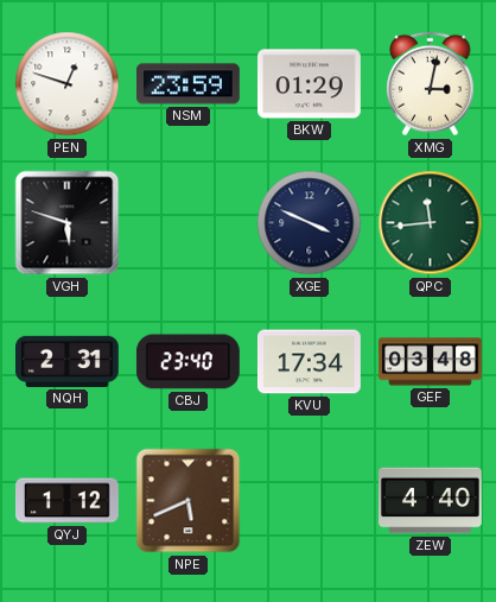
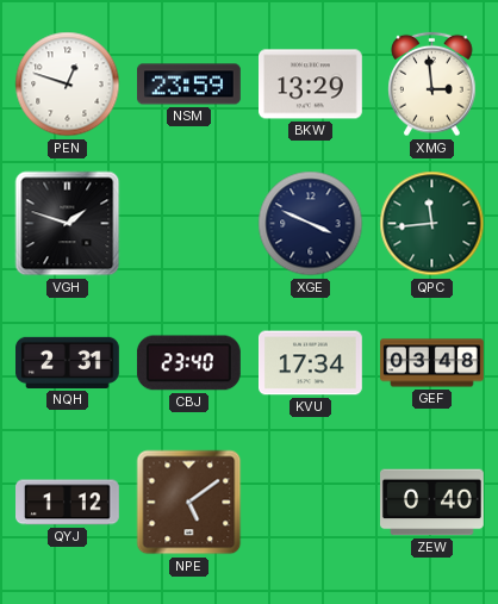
BKW: 01:29 -> 13:29 (311, 85)
XMG: 3:02 -> 2:59 (432, 85)
VGH: 5:48 -> 1:48 (68, 224)
NPE: 5:41 -> 5:09 (189, 503)
ZEW: 4:40 -> 0:40 (432, 503)
